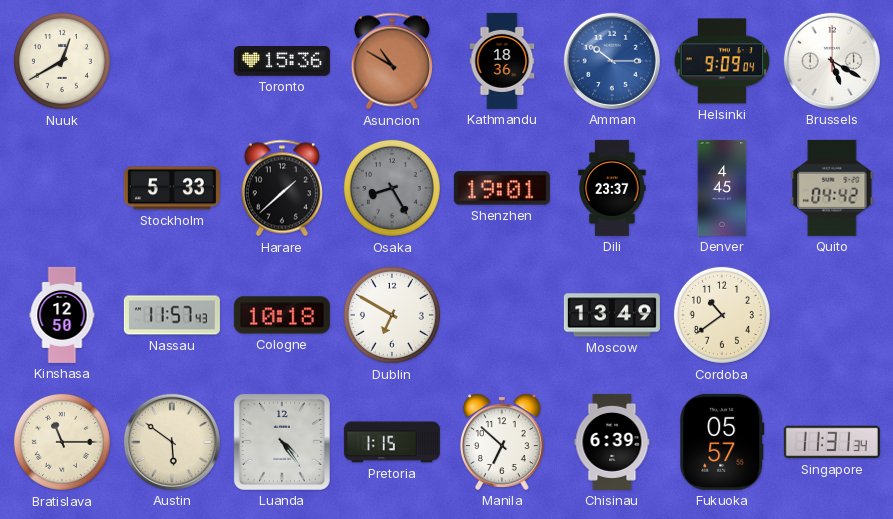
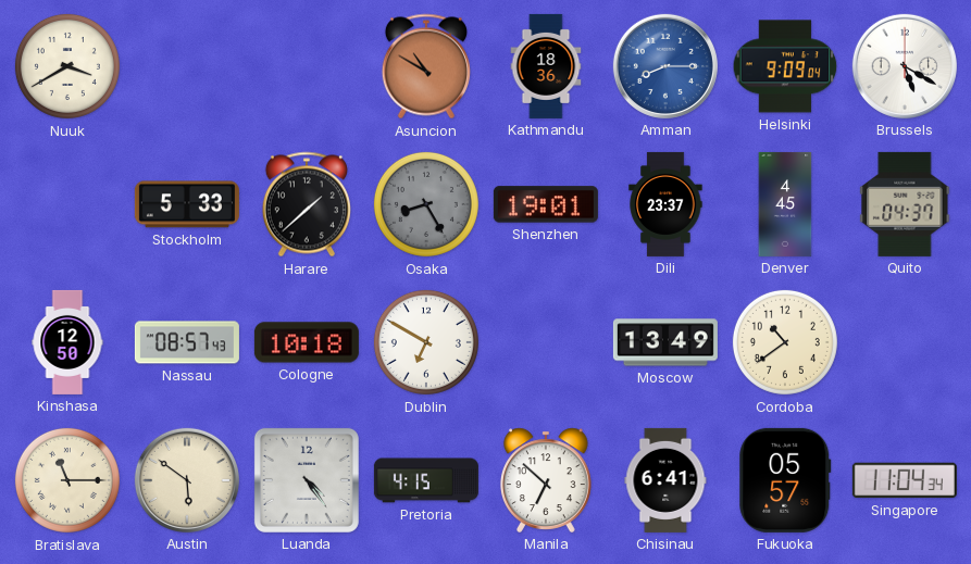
Nuuk: 12:40 -> 3:40 (67, 66)
Toronto: 15:36 -> none (282, 62)
Amman: 10:15 -> 8:15 (665, 66)
Quito: 04:42 -> 04:37 (905, 204)
Nassau: 11:57 -> 08:57 (187, 342)
Pretoria: 1:15 -> 4:15 (426, 480)
Chisinau: 6:39 -> 6:41 (665, 480)
Singapore: 11:31 -> 11:04 (905, 480)
